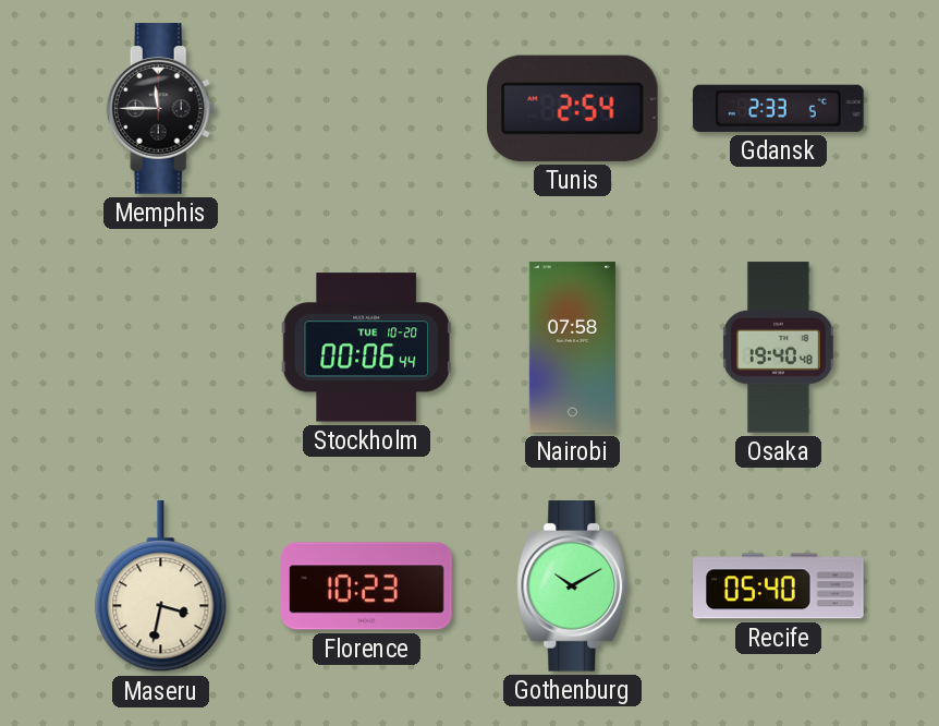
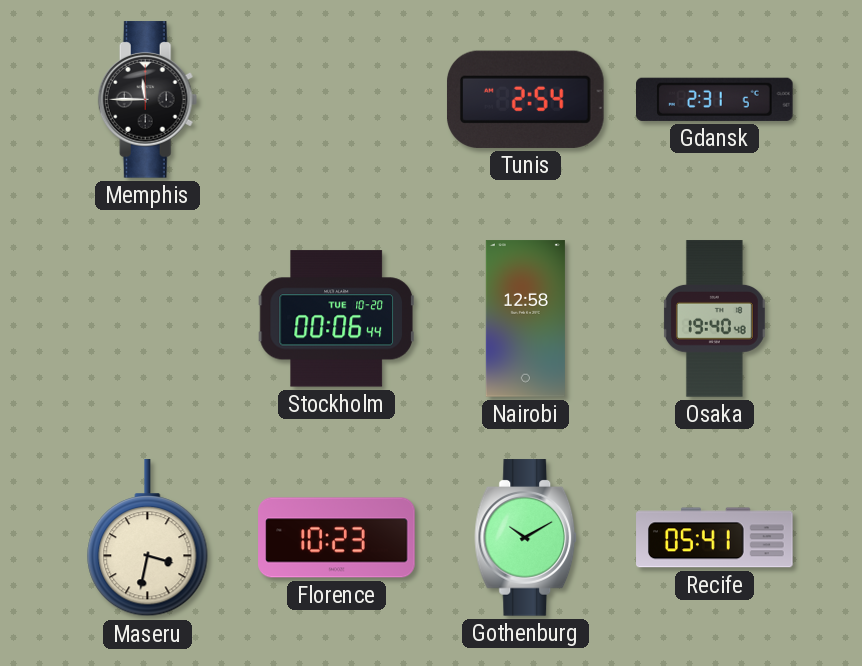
Gdansk: 2:33 -> 2:31 (715, 99)
Nairobi: 07:58 -> 12:58 (525, 319)
Recife: 05:40 -> 05:41 (715, 538)
